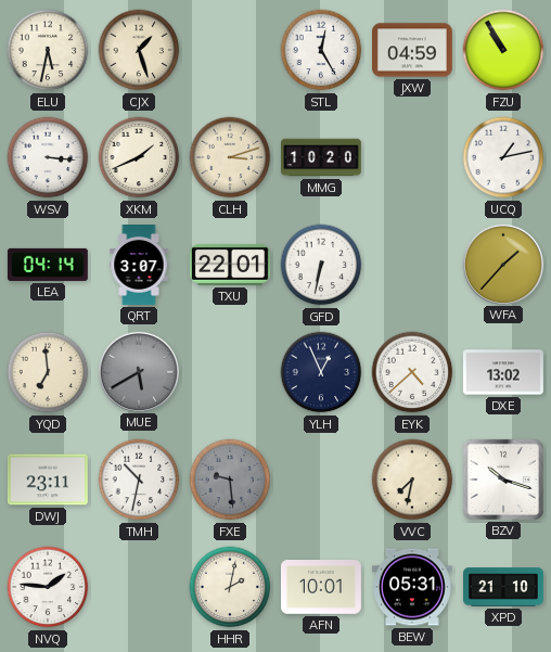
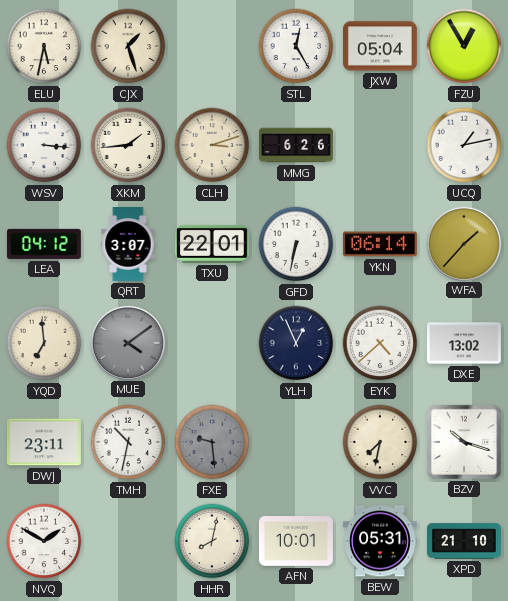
JXW: 04:59 -> 05:04 (380, 46)
FZU: 10:55 -> 12:55 (464, 46)
XKM: 1:41 -> 1:44 (128, 145)
MMG: 10:20 -> 6:26 (297, 145)
LEA: 04:14 -> 04:12 (44, 244)
YKN: none -> 06:14 (380, 244)
MUE: 5:40 -> 4:09 (127, 342)
NVQ: 1:46 -> 1:50 (44, 541)
HHR: 2:02 -> 8:02 (212, 541)
